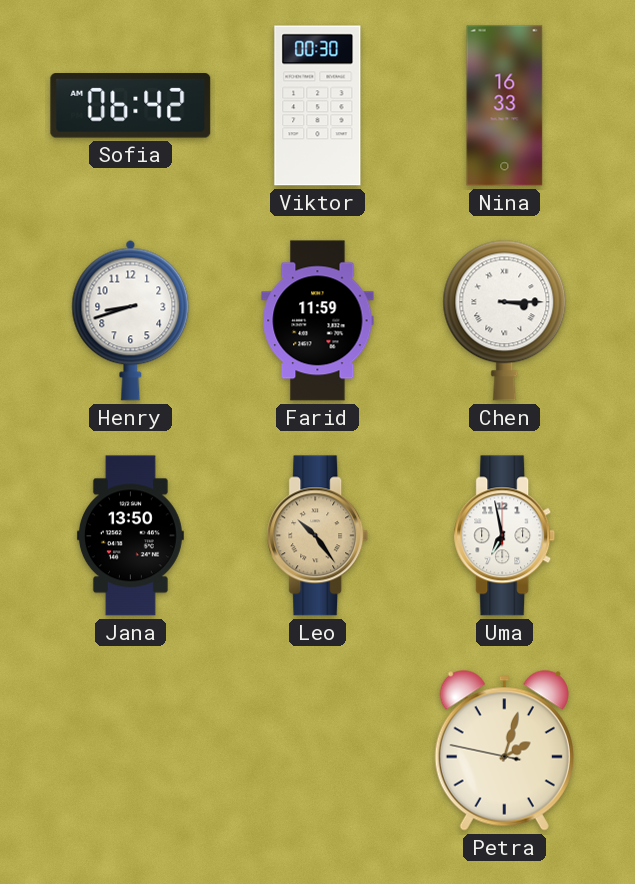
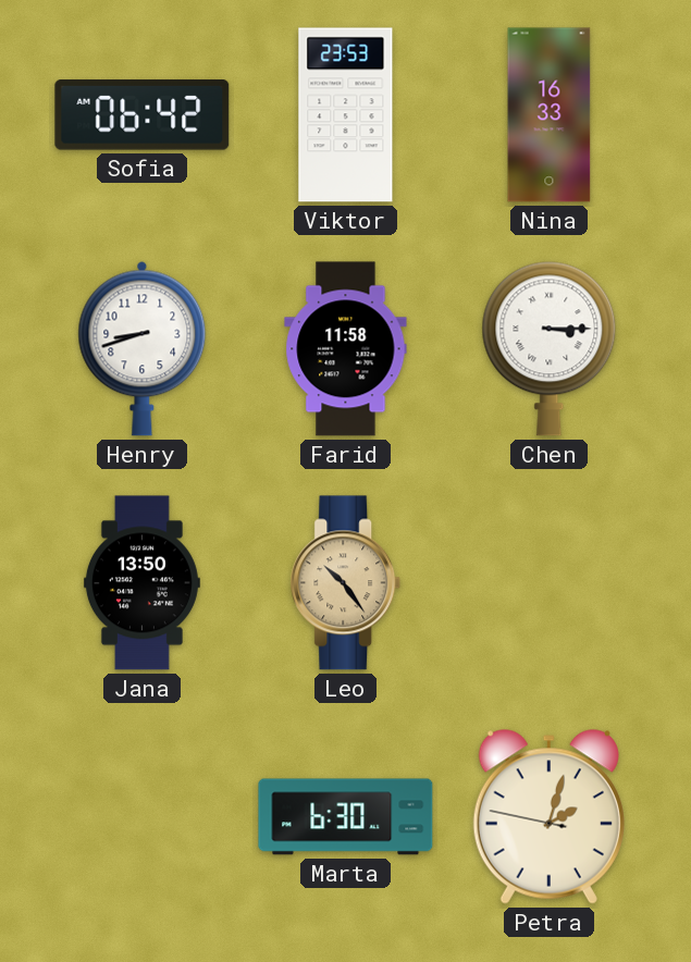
Viktor: 00:30 -> 23:53 (346, 115)
Farid: 11:59 -> 11:58 (346, 349)
Uma: 6:58 -> none (505, 536)
Marta: none -> 6:30 (346, 817)
